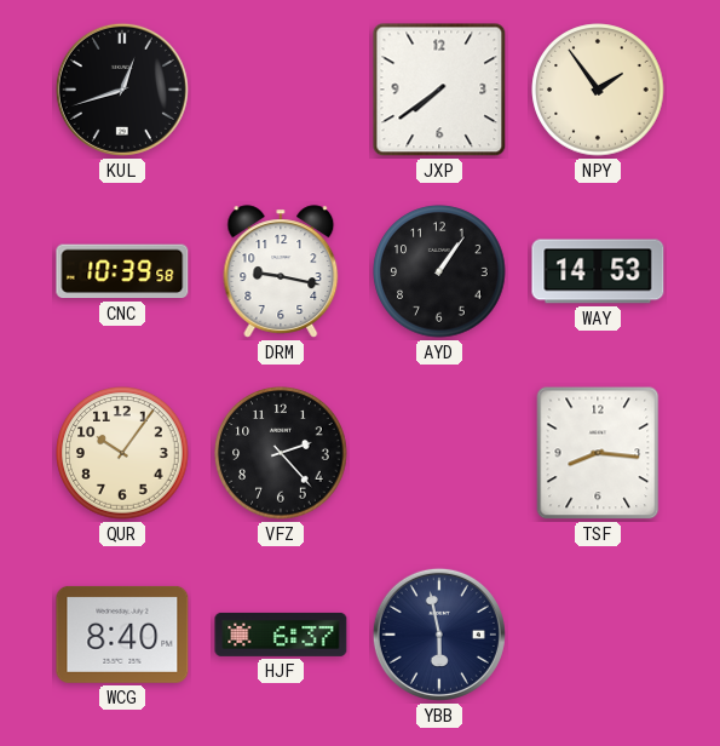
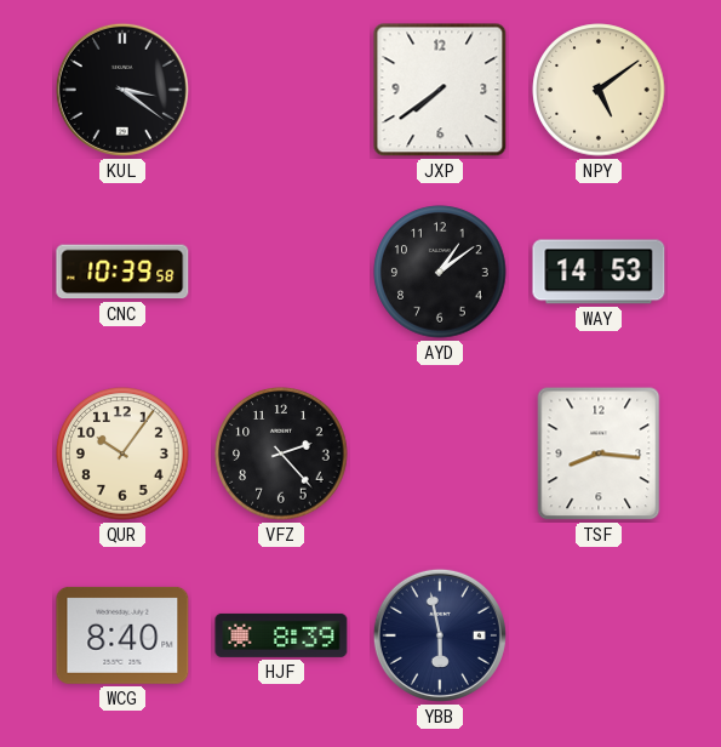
KUL: 12:42 -> 3:21 (122, 90)
NPY: 1:54 -> 5:09 (599, 90)
DRM: 9:17 -> none (281, 271)
AYD: 1:06 -> 1:09 (440, 272)
HJF: 6:37 -> 8:39 (281, 635)
